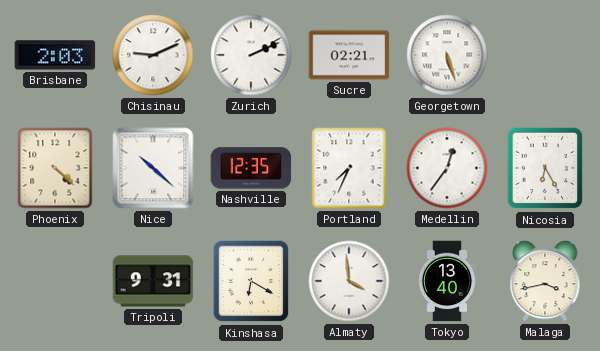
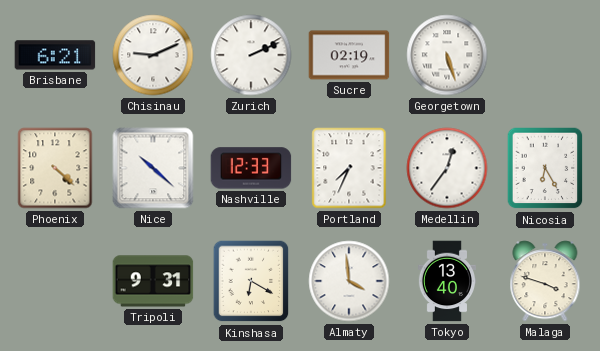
Brisbane: 2:03 -> 6:21 (55, 55)
Sucre: 02:21 -> 02:19 (349, 55)
Nashville: 12:35 -> 12:33 (251, 168)
Malaga: 3:43 -> 3:48 (545, 281)
